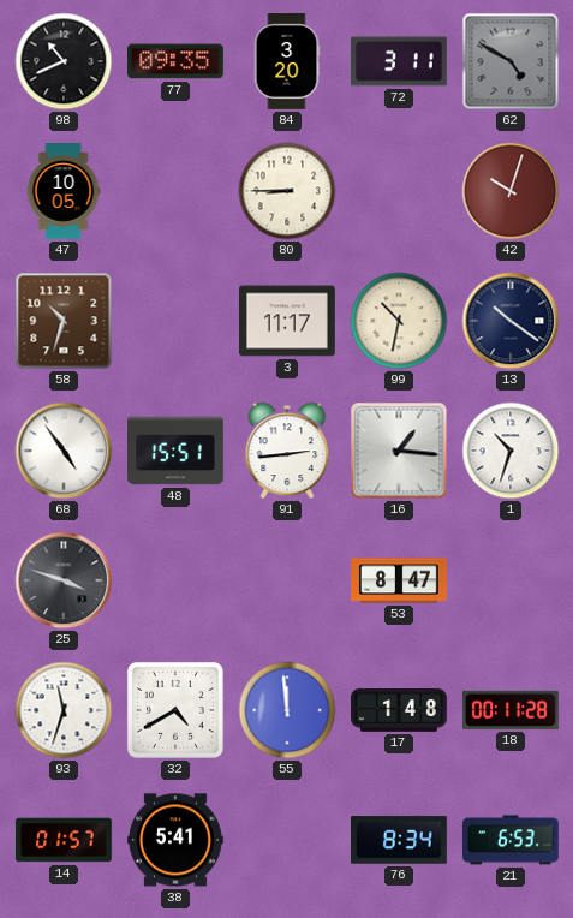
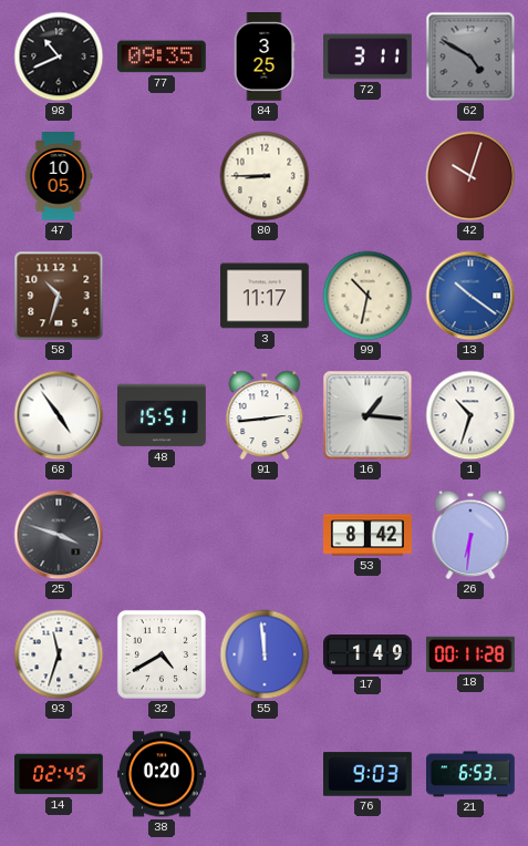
84: 3:20 -> 3:25 (265, 58)
13 dial: navy -> blue (470, 296)
53: 8:47 -> 8:42 (369, 535)
26: none -> 6:31 (470, 535)
17: 1:48 -> 1:49 (369, 656)
14: 01:57 -> 02:45 (60, 774)
38: 5:41 -> 0:20 (163, 774)
76: 8:34 -> 9:03 (369, 774)
